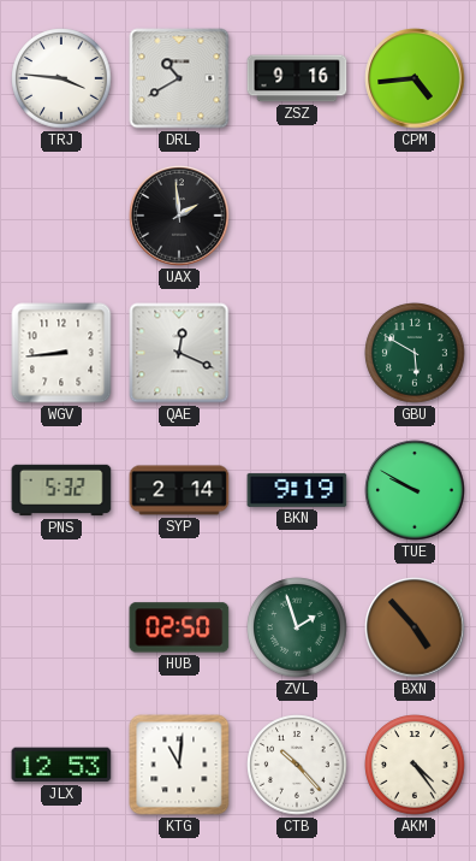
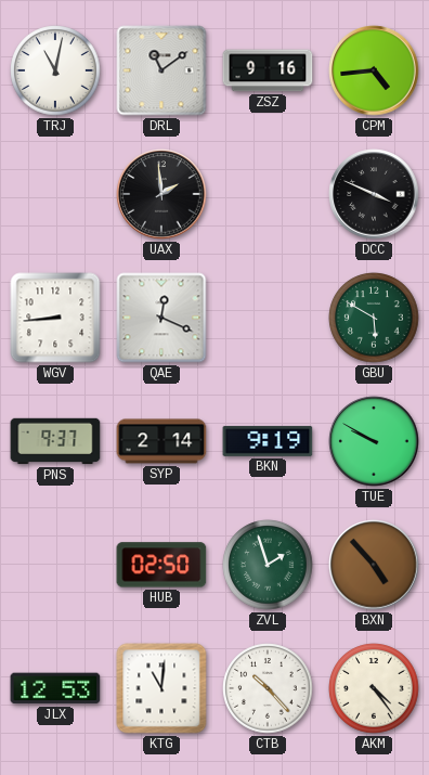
TRJ: 3:46 -> 11:02 (55, 70)
DRL: 10:40 -> 11:09 (161, 70)
DCC: none -> 3:49 (374, 194)
PNS: 5:32 -> 9:37 (55, 441)
